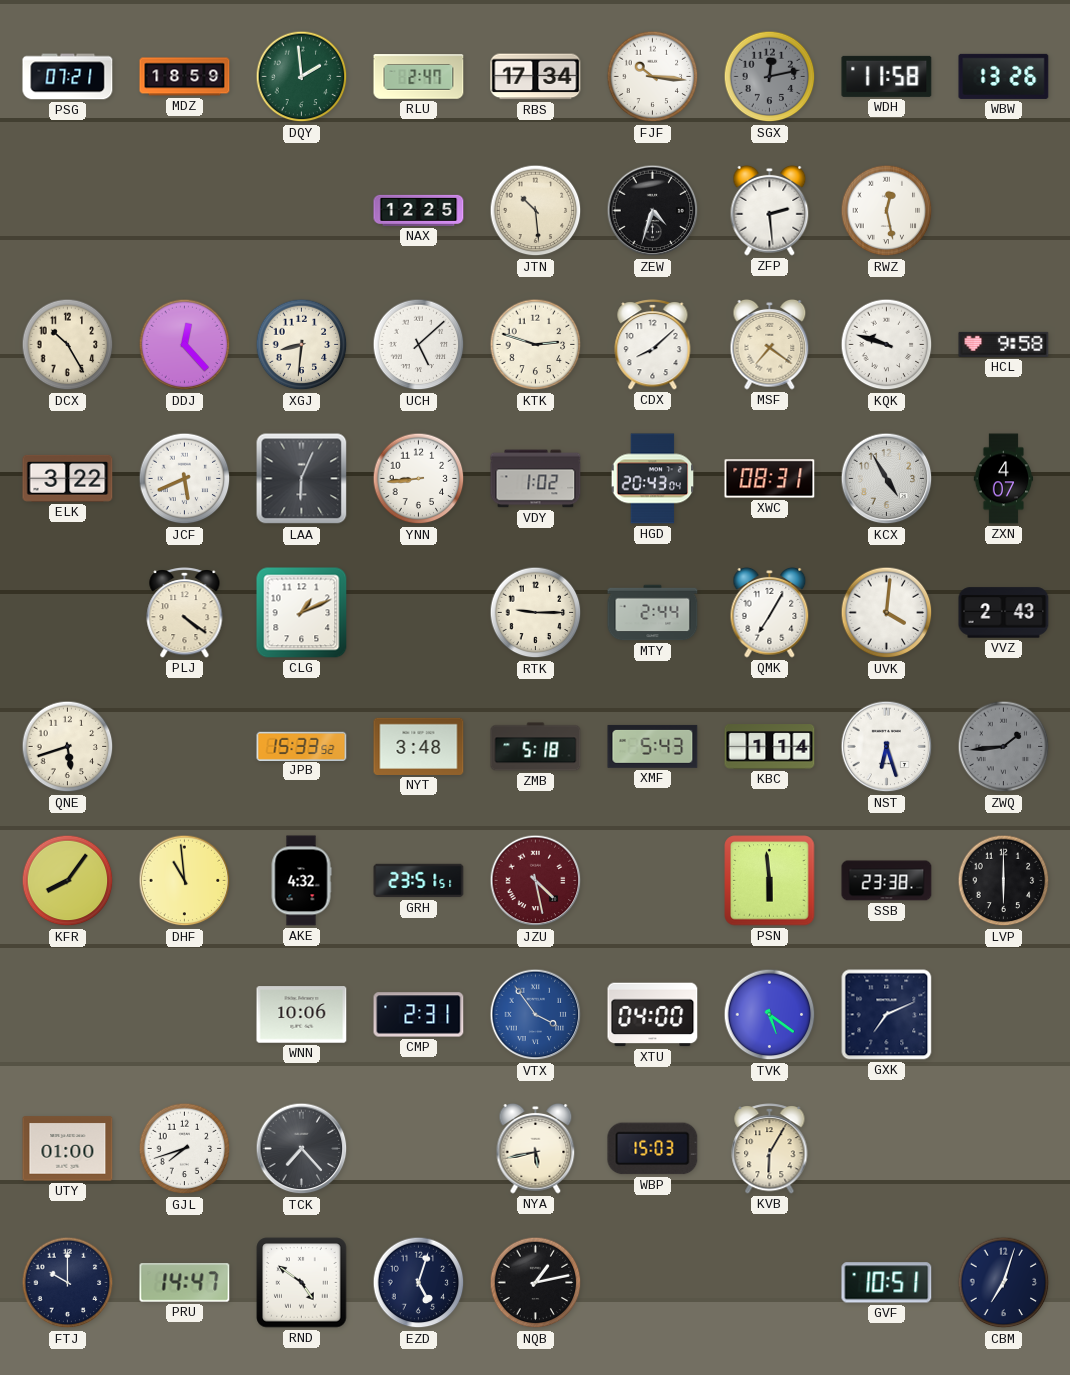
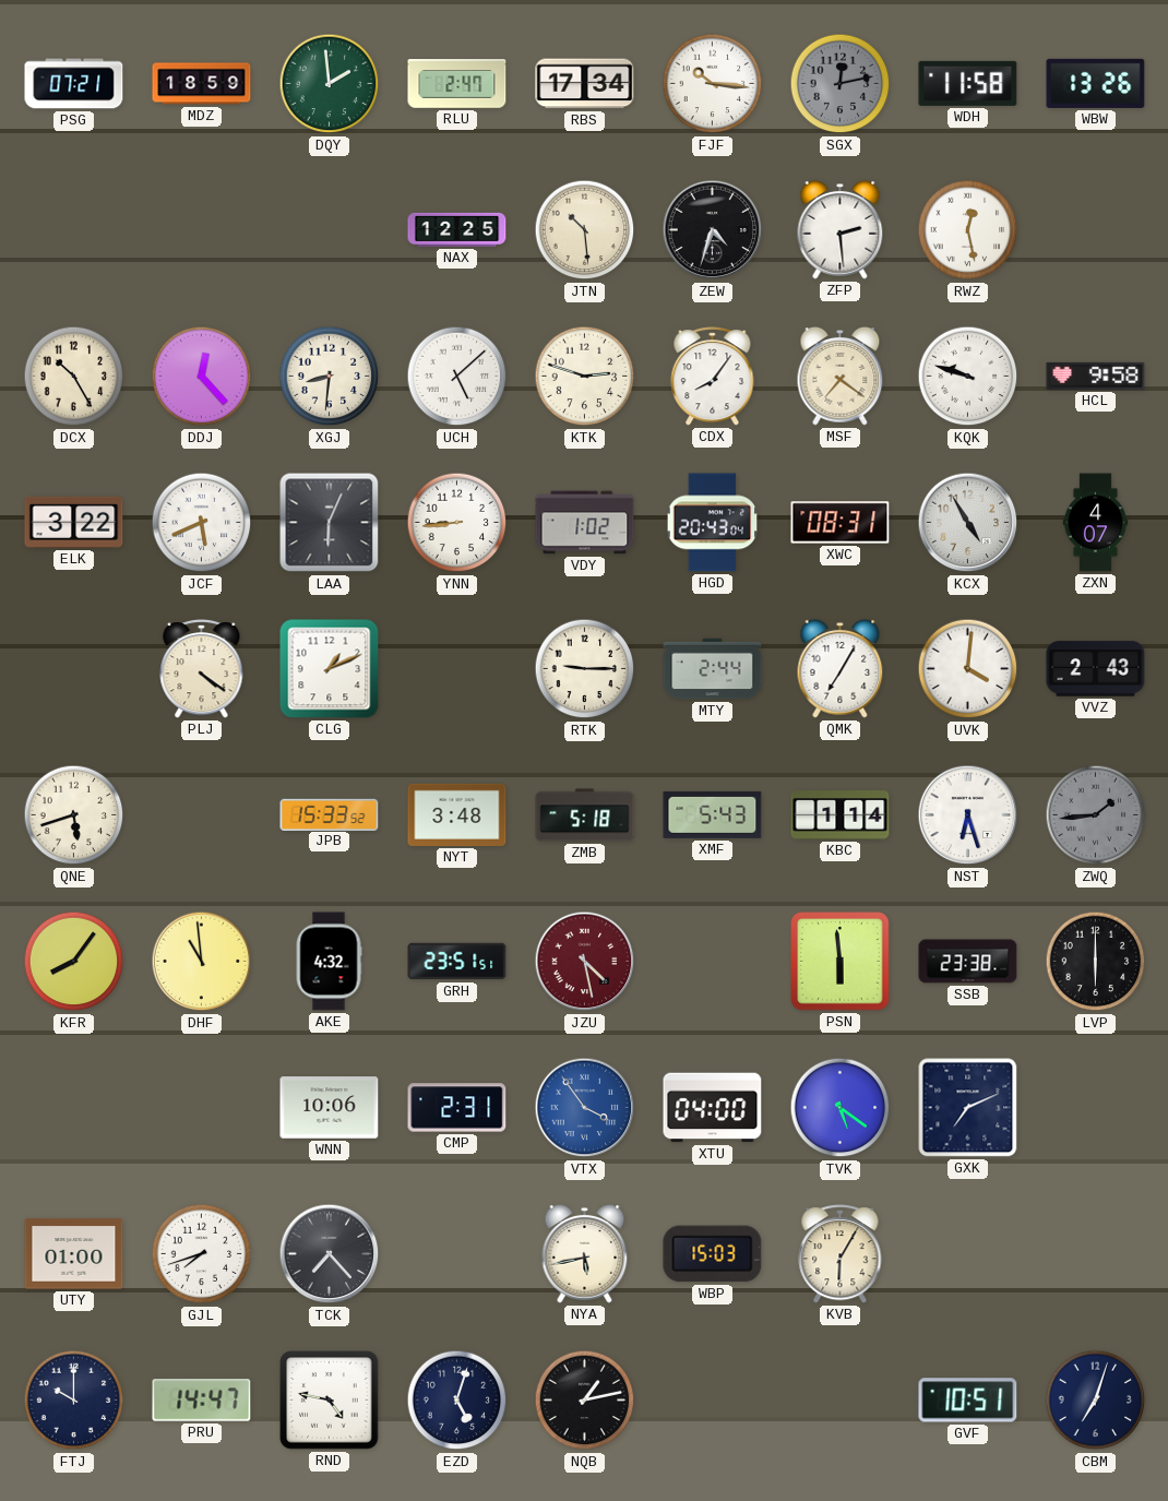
CDX: 8:08 -> 8:06 (713, 377)
RND: 4:51 -> 4:47 (330, 1401)
